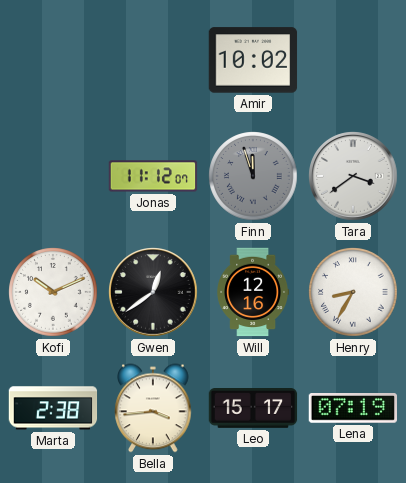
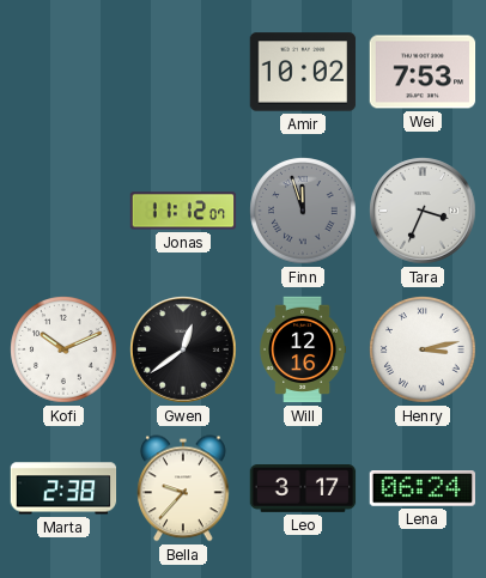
Wei: none -> 7:53 (423, 72)
Tara: 3:39 -> 3:34 (423, 211)
Henry: 8:35 -> 3:13 (423, 349)
Bella: 3:44 -> 9:37 (183, 488)
Leo: 15:17 -> 3:17 (303, 489)
Lena: 07:19 -> 06:24 (421, 489)
